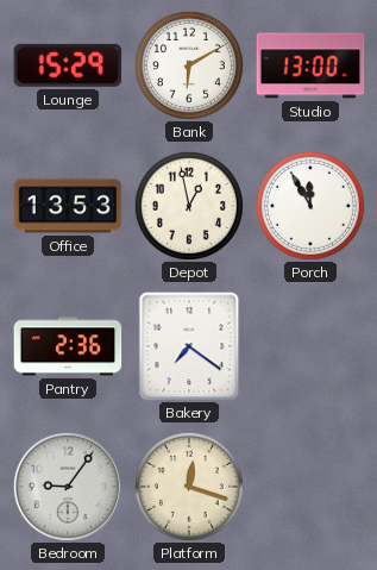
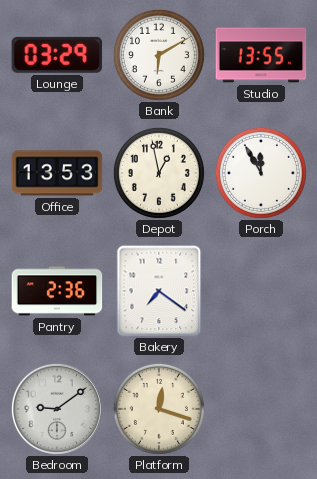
Lounge: 15:29 -> 03:29 (57, 55)
Studio: 13:00 -> 13:55 (261, 55)
Bedroom: 9:06 -> 9:09 (57, 409)
